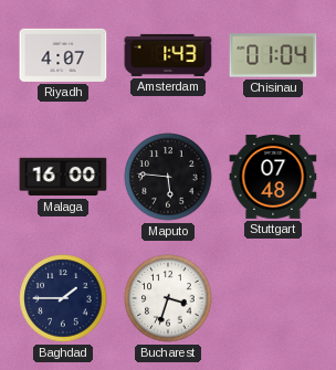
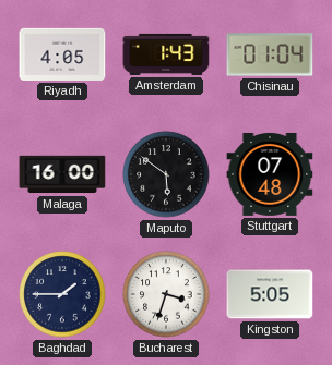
Riyadh: 4:07 -> 4:05 (62, 54)
Maputo: 5:46 -> 5:51 (166, 174)
Kingston: none -> 5:05 (270, 294)
